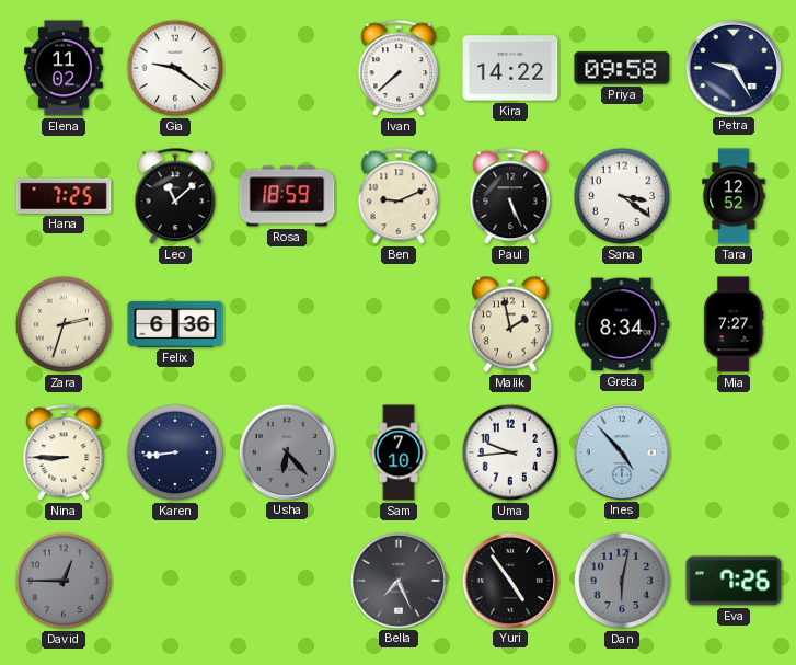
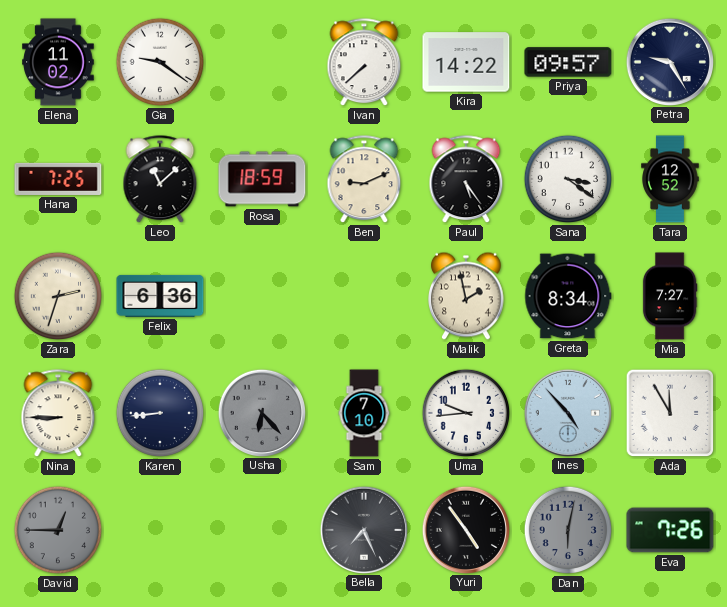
Priya: 09:58 -> 09:57 (568, 62)
Paul: 5:26 -> 5:24 (466, 180)
Ada: none -> 11:55 (670, 413)
